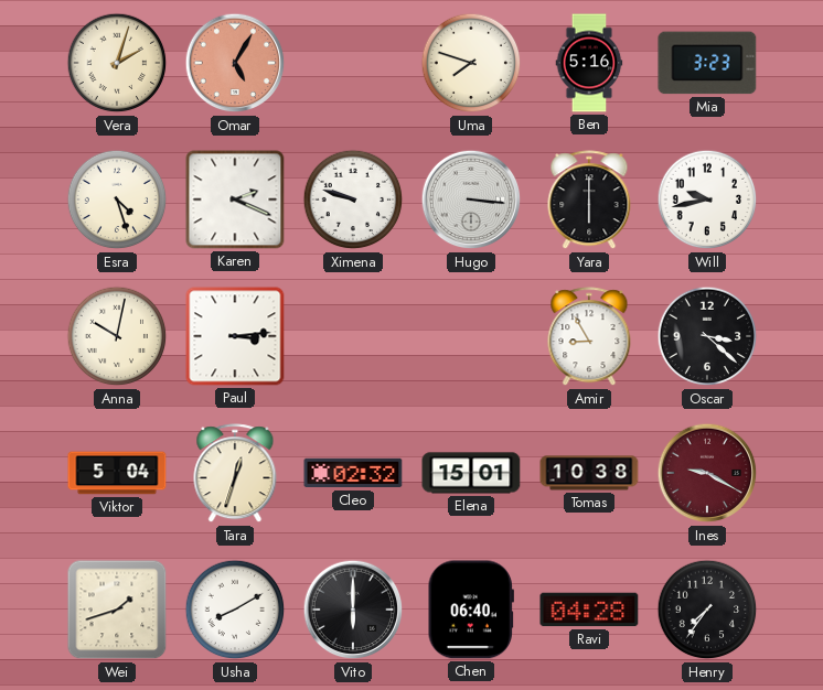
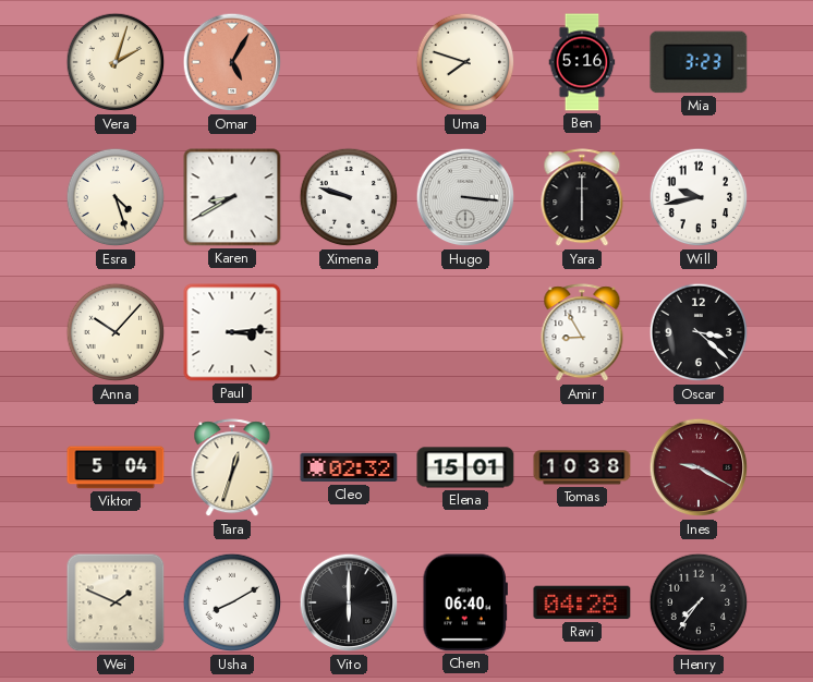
Karen: 2:19 -> 8:40 (232, 197)
Anna: 10:02 -> 10:07 (116, 332)
Wei: 1:42 -> 1:49 (116, 602)
